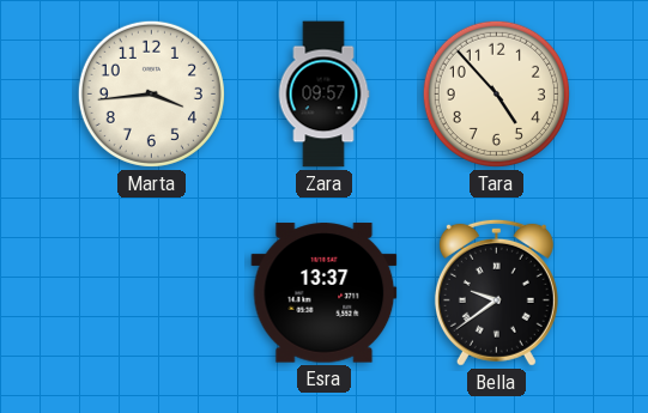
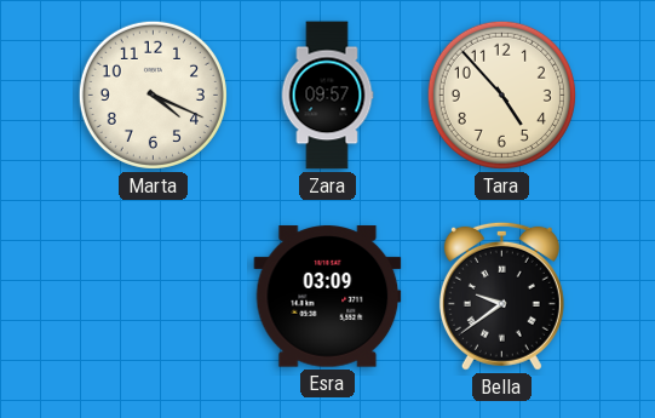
Marta: 3:44 -> 4:19 (153, 95)
Esra: 13:37 -> 03:09 (328, 297)
